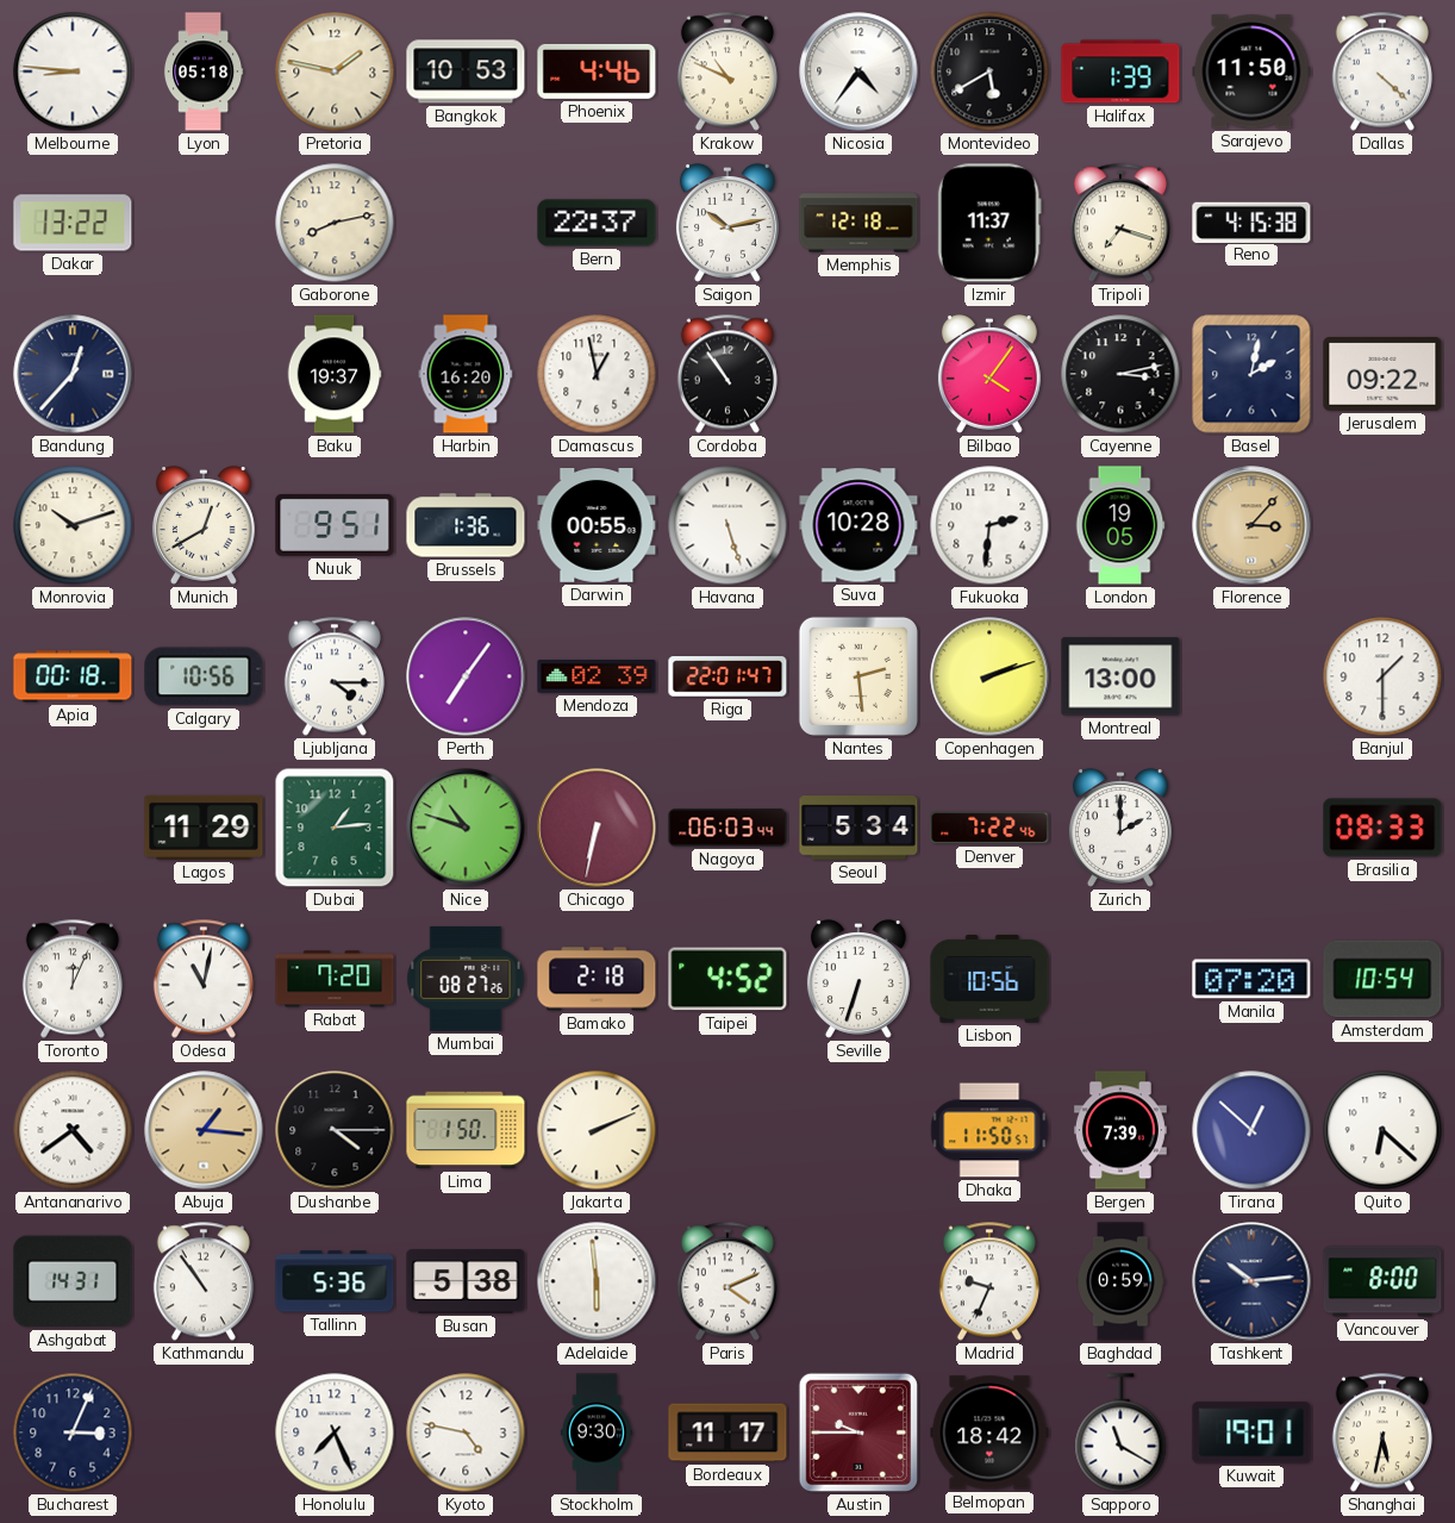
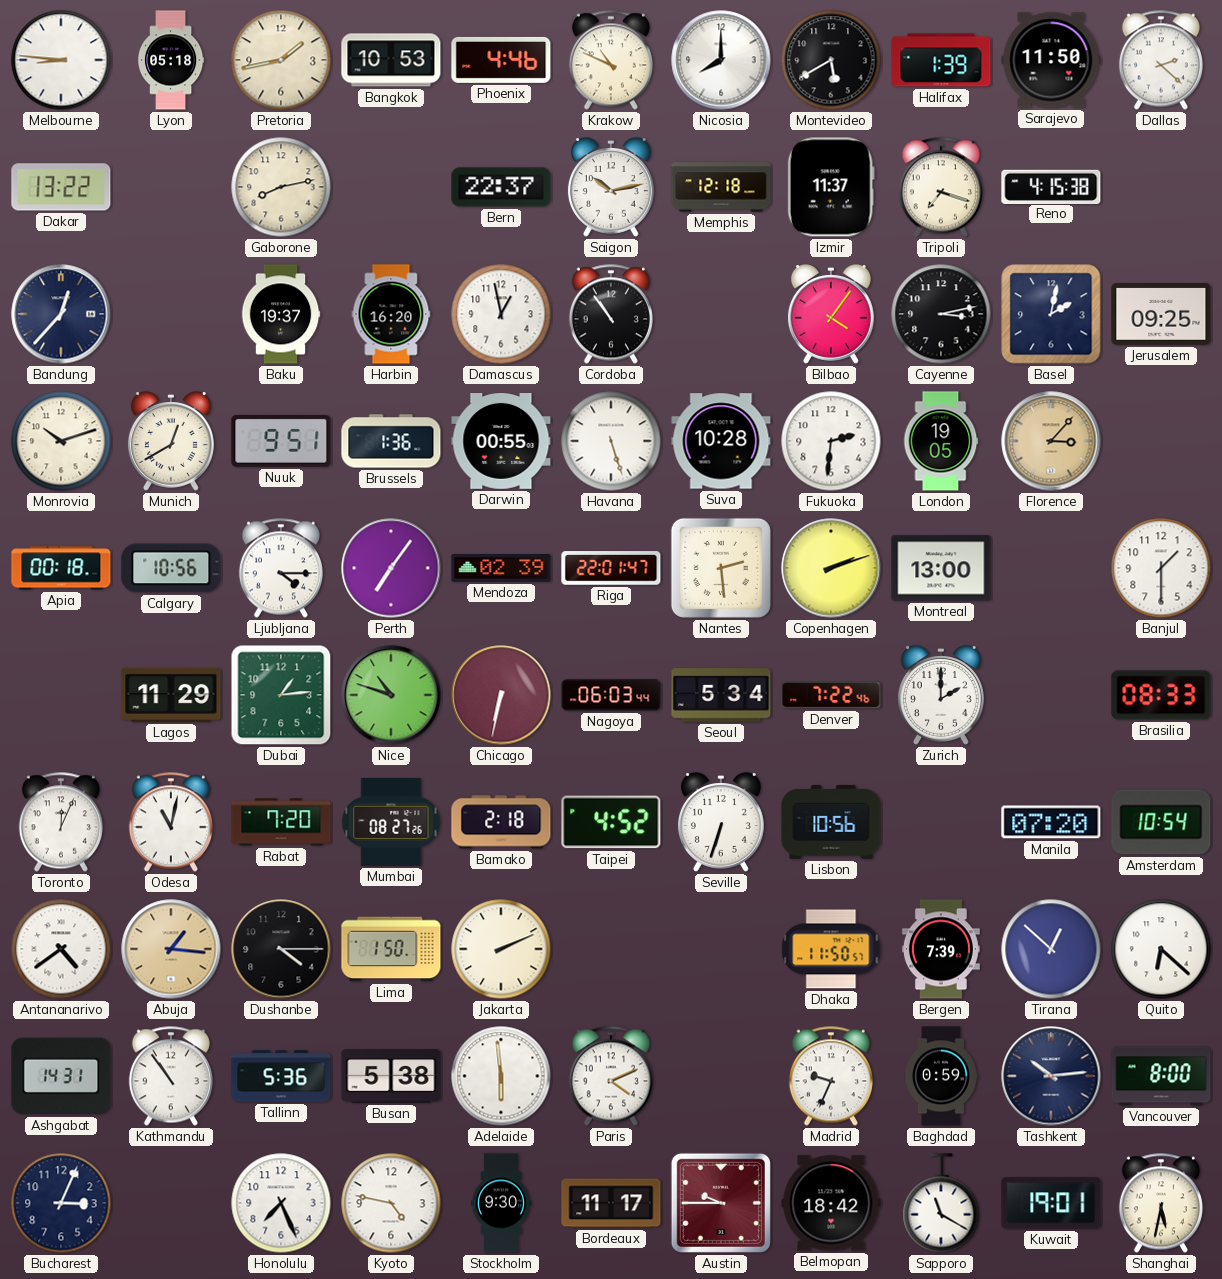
Pretoria: 1:47 -> 1:43 (281, 60)
Nicosia: 4:36 -> 8:00 (721, 60)
Dallas: 4:22 -> 2:22 (1161, 60)
Jerusalem: 09:22 -> 09:25 (1161, 314)
